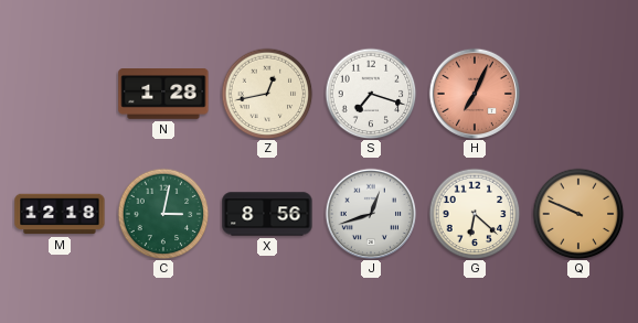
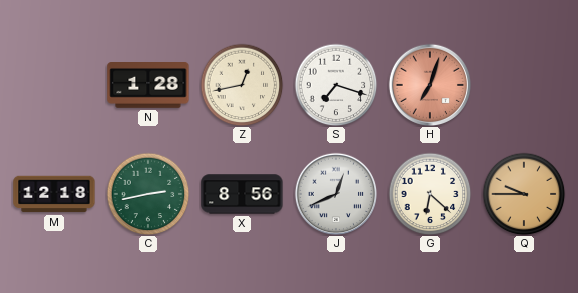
H: 7:04 -> 7:03 (430, 85)
C: 3:02 -> 2:43 (148, 194)
J: 12:42 -> 12:41 (336, 194)
Q: 9:49 -> 9:45 (524, 194)
